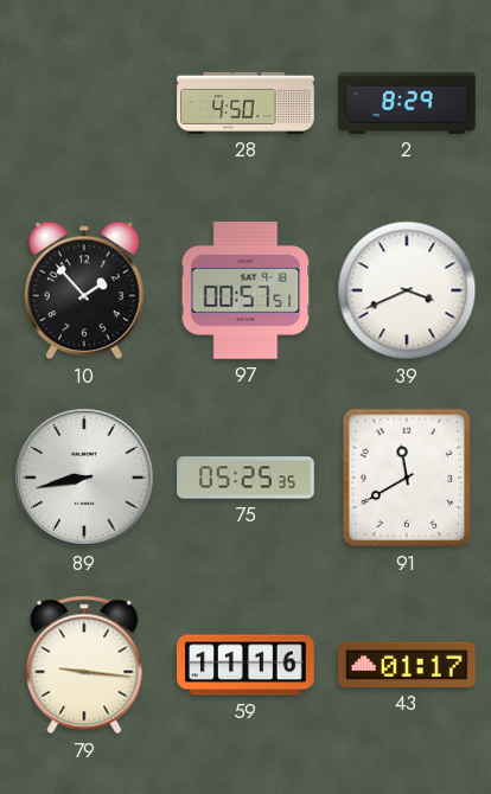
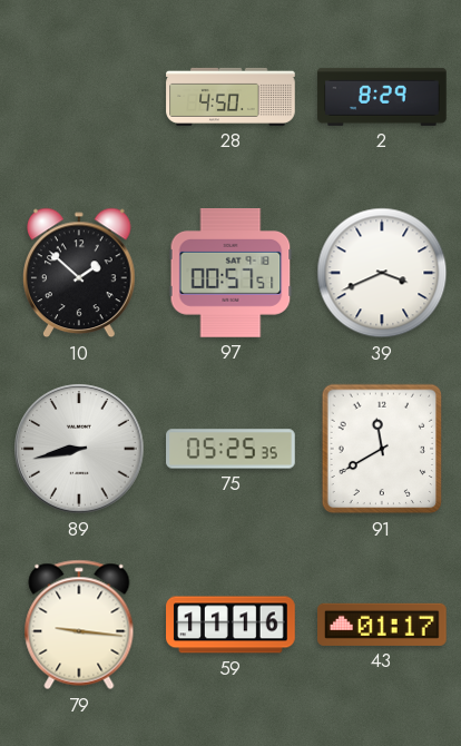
10: 1:53 -> 1:52 (80, 273)
